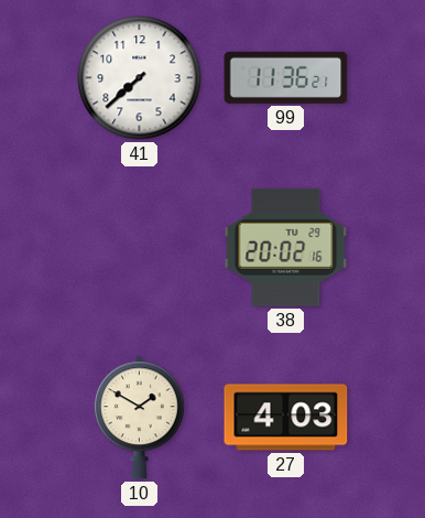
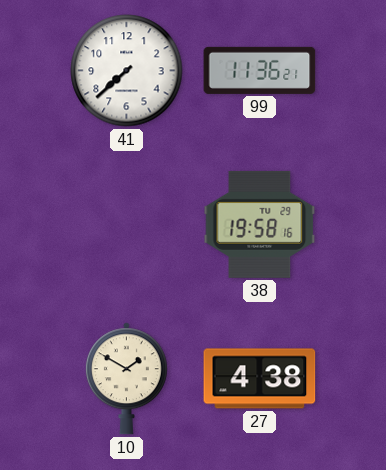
38: 20:02 -> 19:58 (260, 224)
27: 4:03 -> 4:38 (260, 379)
